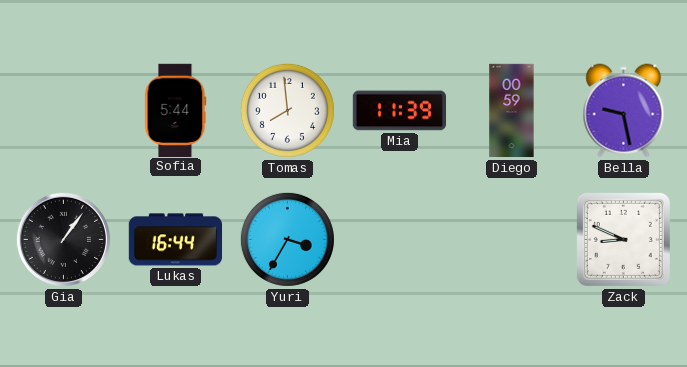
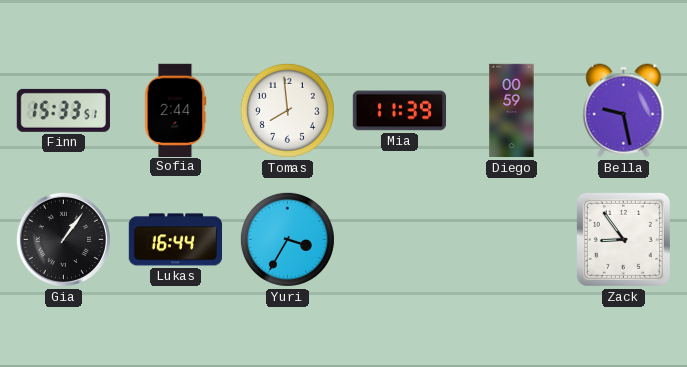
Finn: none -> 15:33 (63, 110)
Sofia: 5:44 -> 2:44 (176, 110)
Zack: 8:49 -> 8:54 (623, 239)
